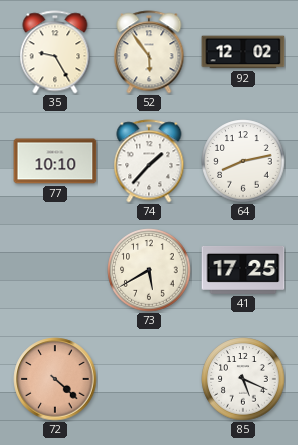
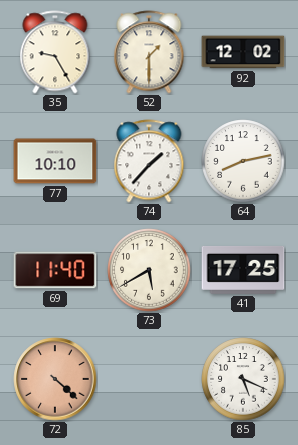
52: 5:54 -> 1:30 (149, 52)
69: none -> 11:40 (55, 270)
